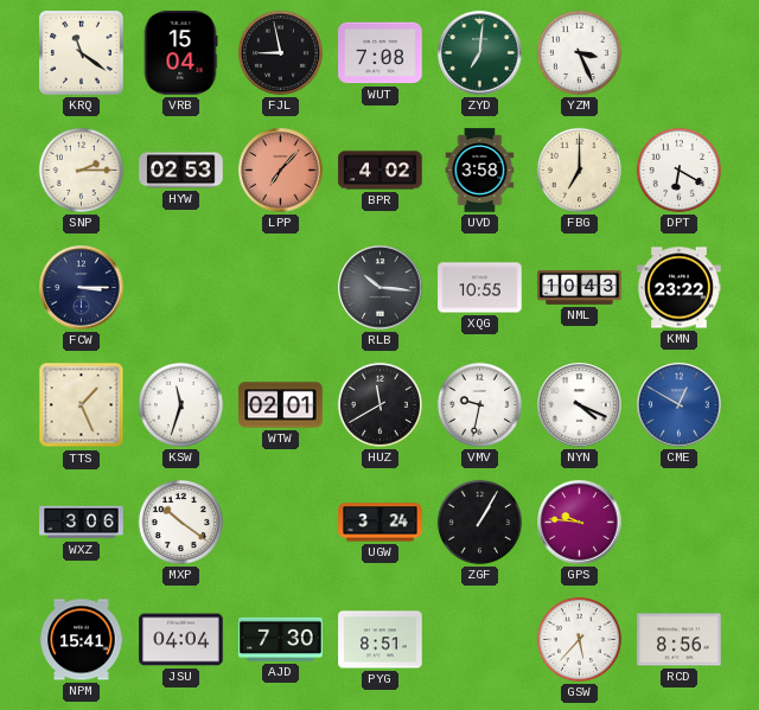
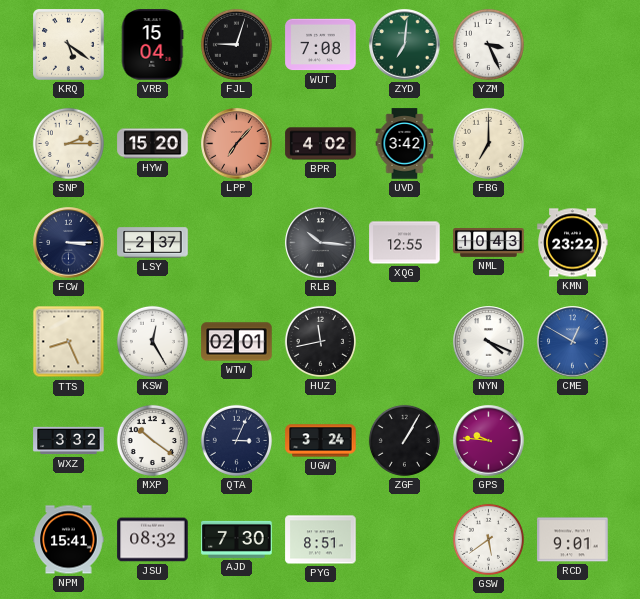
KRQ: 11:21 -> 5:21 (69, 45)
FJL: 8:58 -> 9:03 (236, 44)
HYW: 02:53 -> 15:20 (153, 144)
UVD: 3:58 -> 3:42 (405, 144)
DPT: 6:20 -> none (678, 169)
LSY: none -> 2:37 (153, 243)
XQG: 10:55 -> 12:55 (405, 243)
TTS: 1:26 -> 8:26 (69, 342)
KSW: 11:33 -> 12:25 (152, 341)
HUZ: 11:40 -> 11:43 (320, 341)
VMV: 9:32 -> none (479, 404)
WXZ: 3:06 -> 3:32 (69, 441)
QTA: none -> 3:04 (236, 440)
JSU: 04:04 -> 08:32 (153, 540)
GSW: 5:37 -> 5:39 (488, 539)
RCD: 8:56 -> 9:01 (573, 540)
